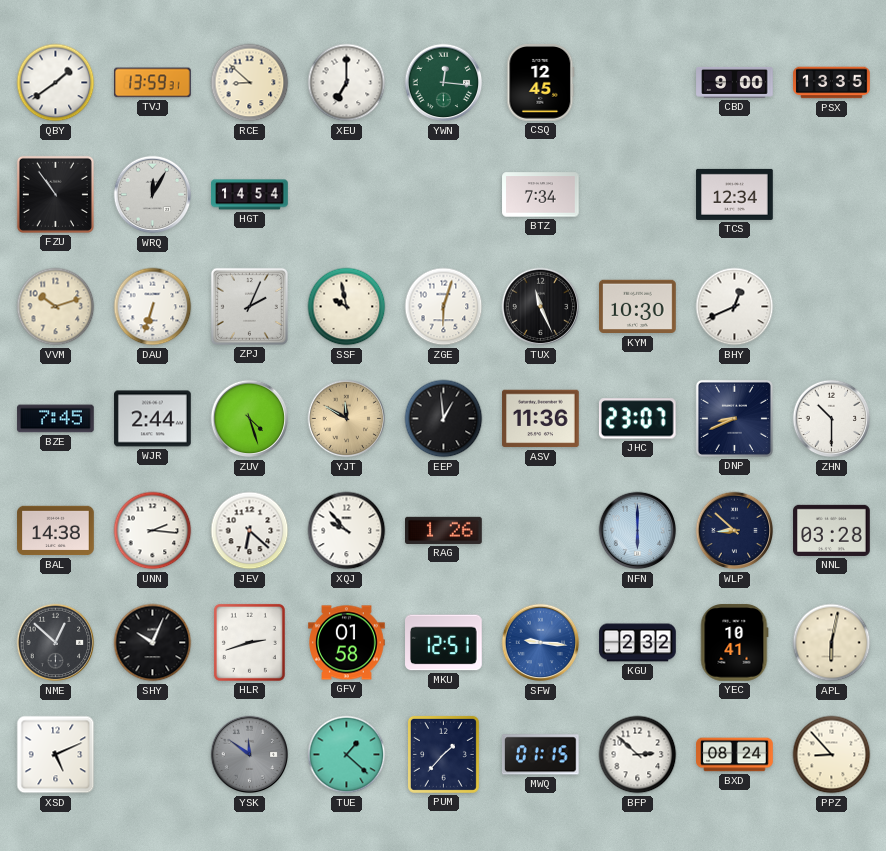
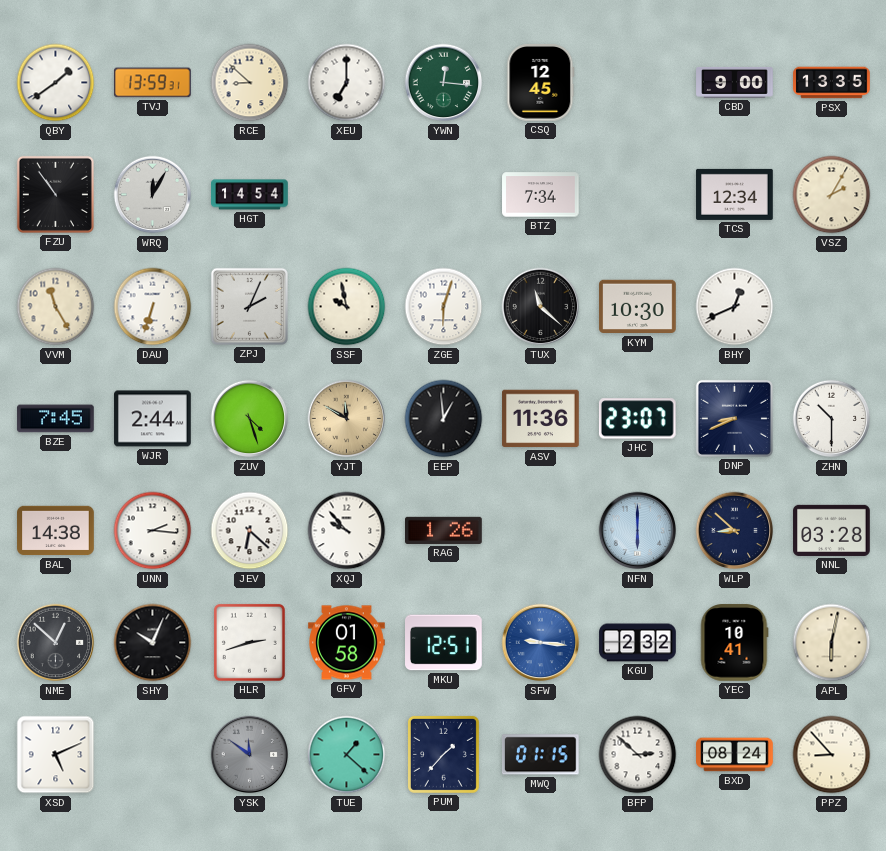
VSZ: none -> 2:05 (832, 195)
VVM: 10:12 -> 11:25 (56, 307)
TUX: 11:26 -> 11:22 (541, 307)
